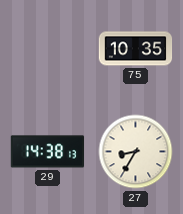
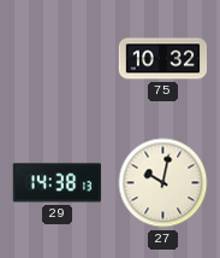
75: 10:35 -> 10:32 (163, 59)
27: 8:35 -> 10:02 (163, 183)
